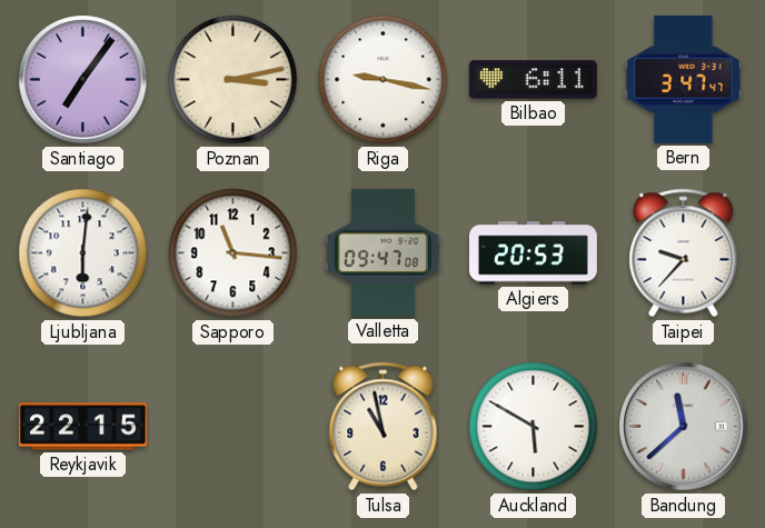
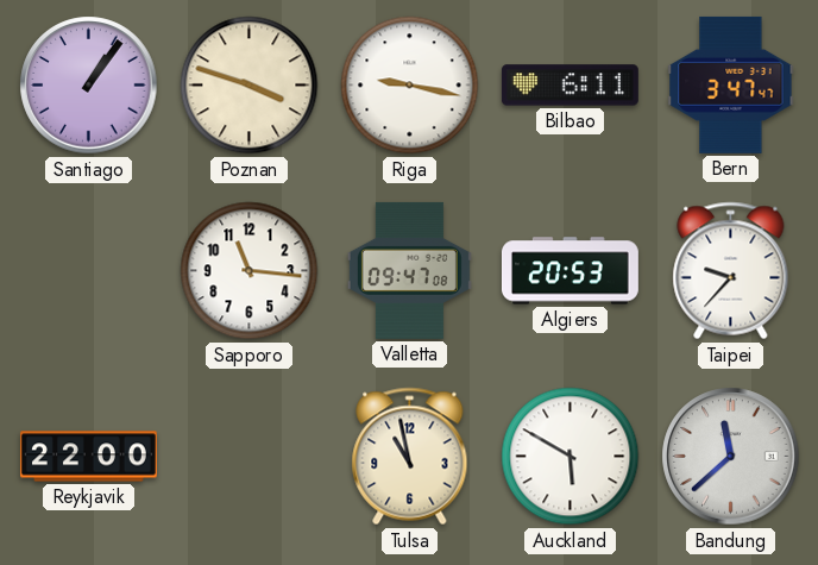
Santiago: 7:06 -> 1:06 (89, 86)
Poznan: 3:13 -> 3:48 (250, 86)
Ljubljana: 6:01 -> none (83, 253)
Reykjavik: 22:15 -> 22:00 (88, 457)
